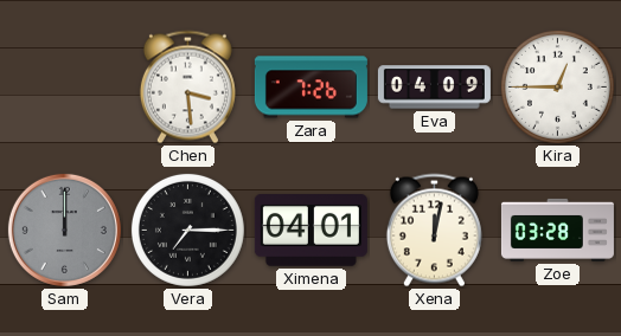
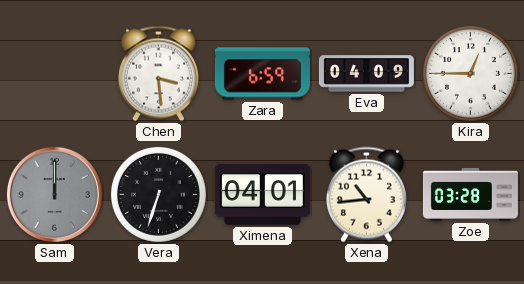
Zara: 7:26 -> 6:59 (262, 74)
Vera: 7:15 -> 6:33 (158, 194)
Xena: 12:02 -> 10:44 (366, 195)
